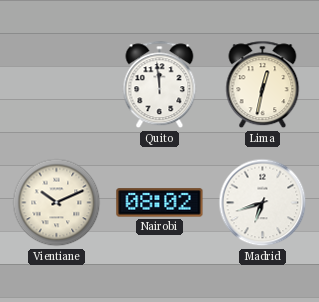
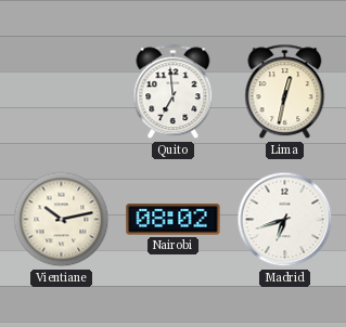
Quito: 11:59 -> 6:59 (174, 92)
Vientiane: 10:11 -> 10:13 (62, 220)
